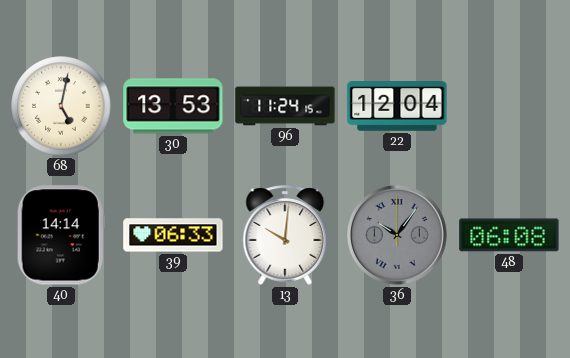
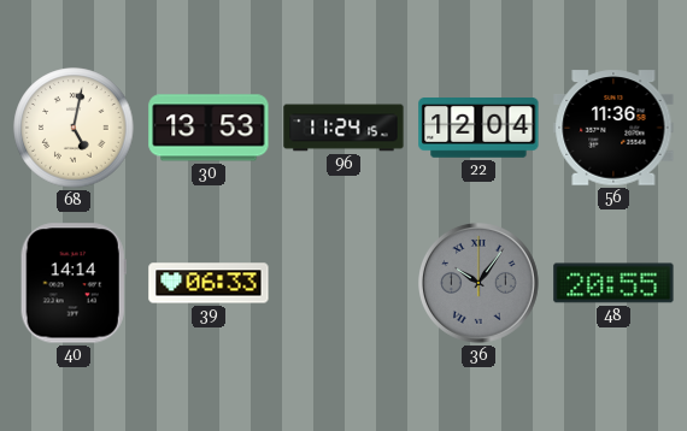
56: none -> 11:36 (613, 128)
13: 10:01 -> none (285, 235)
48: 06:08 -> 20:55 (613, 283)
